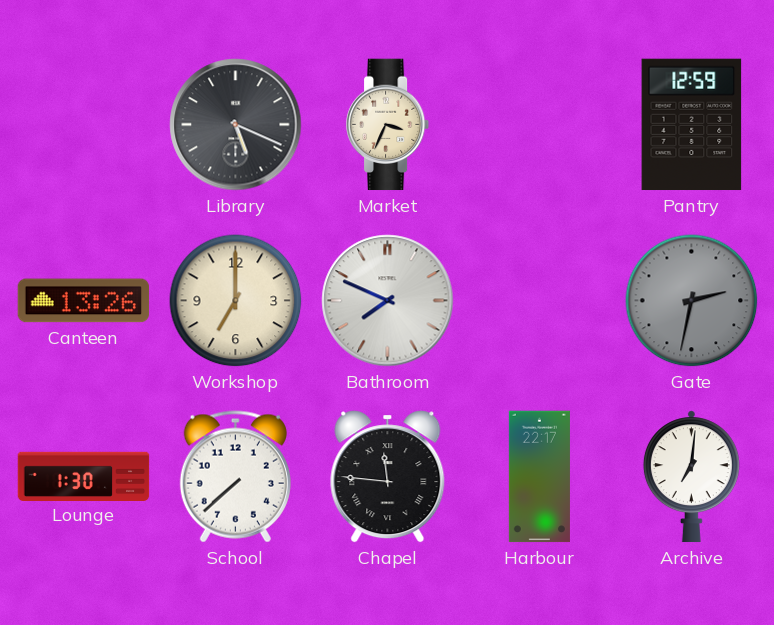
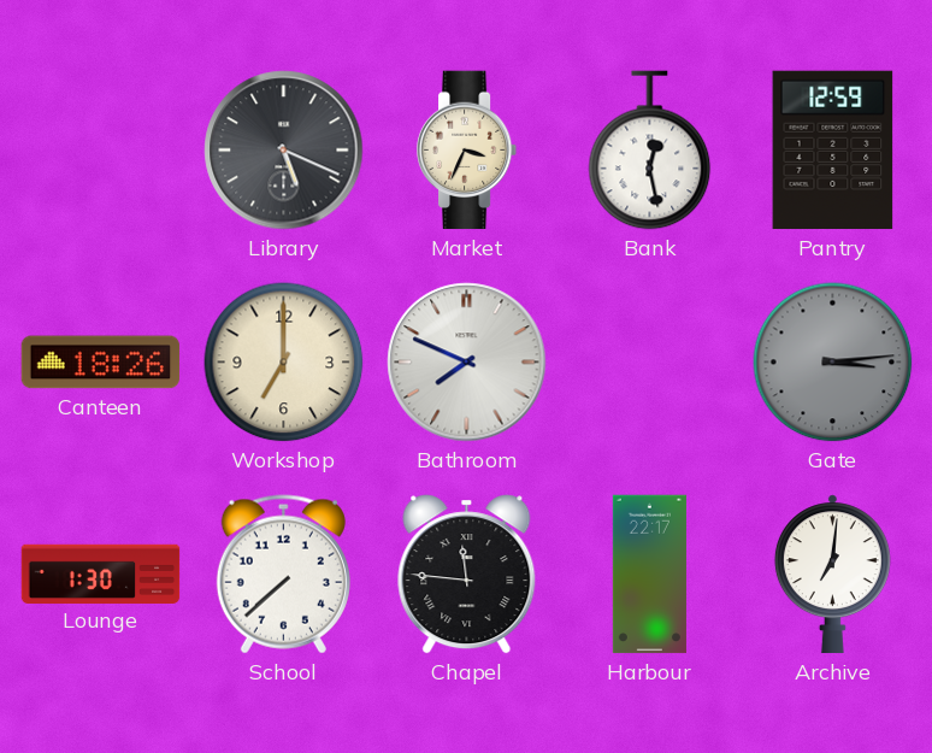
Bank: none -> 12:28 (650, 151)
Canteen: 13:26 -> 18:26 (101, 363)
Gate: 2:32 -> 3:14 (833, 363)
